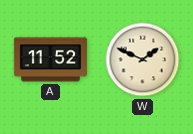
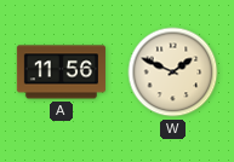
A: 11:52 -> 11:56 (61, 73)
